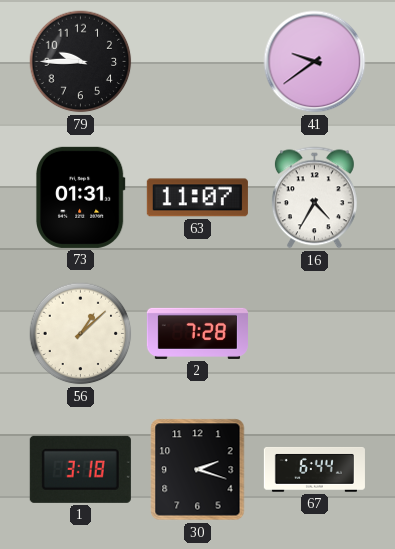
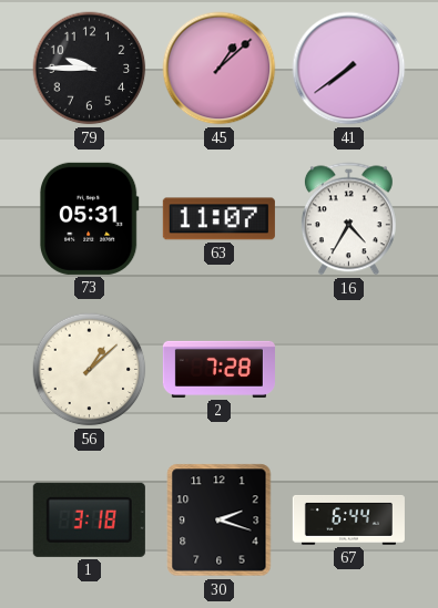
45: none -> 1:08 (220, 69)
41: 9:39 -> 7:39 (349, 69)
73: 01:31 -> 05:31 (89, 218)
